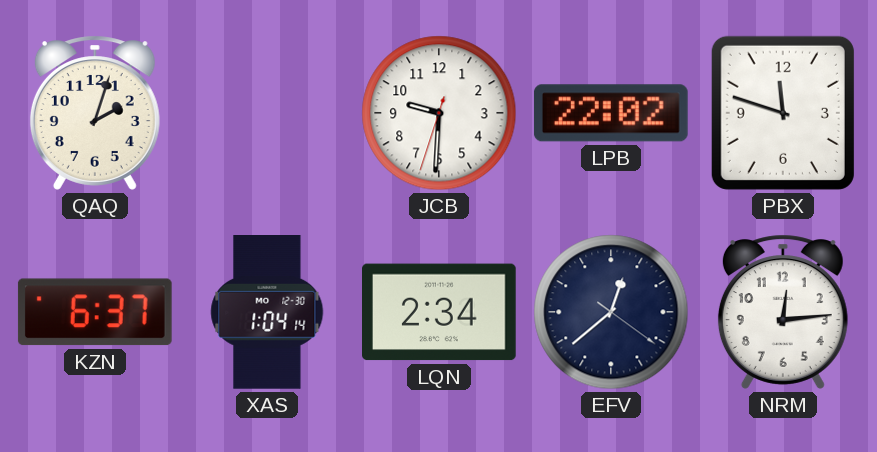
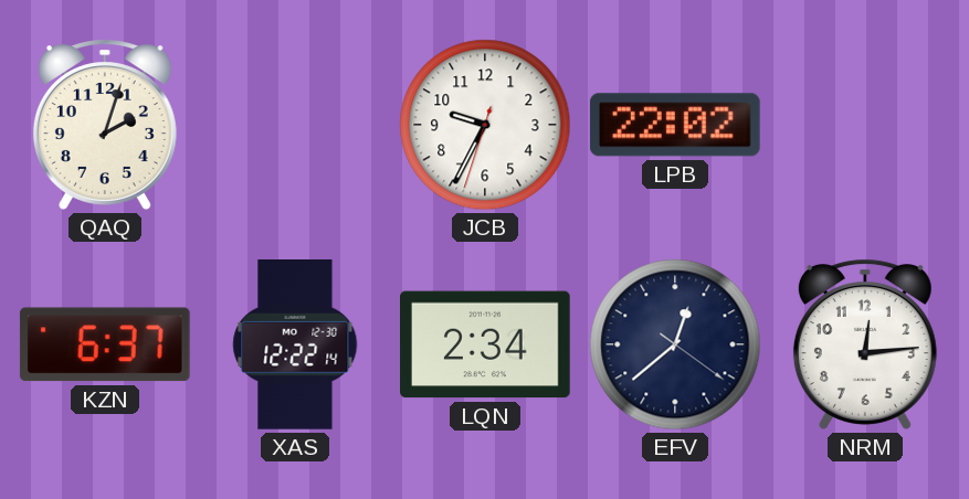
JCB: 9:30 -> 9:34 (485, 125)
PBX: 11:48 -> none (783, 113)
XAS: 1:04 -> 12:22 (295, 346)
